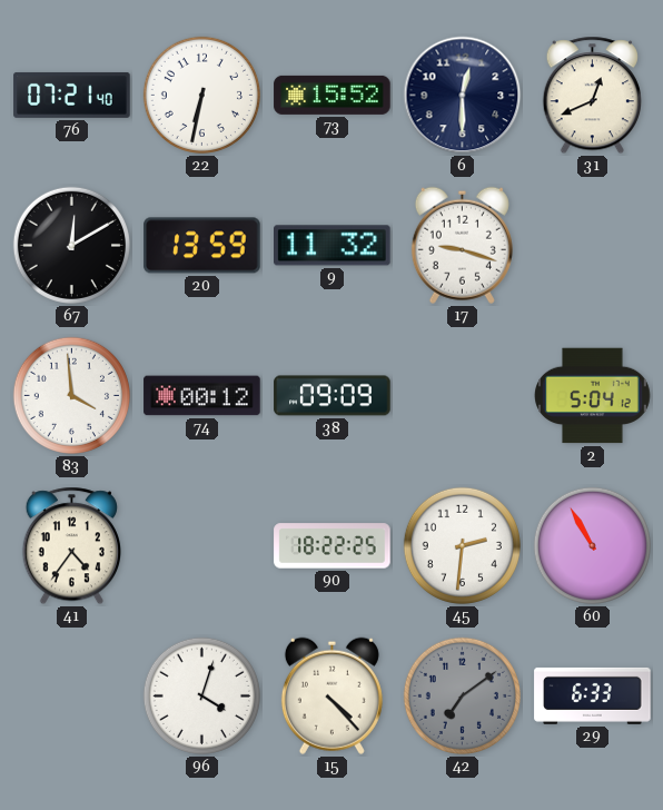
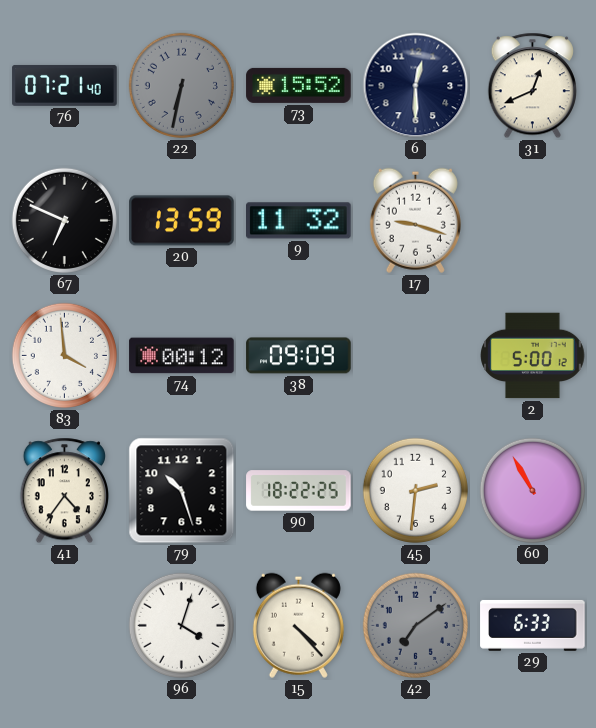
22 dial: white -> grey (181, 85)
67: 12:10 -> 6:49 (64, 220)
2: 5:04 -> 5:00 (533, 356)
79: none -> 10:27 (182, 491)
